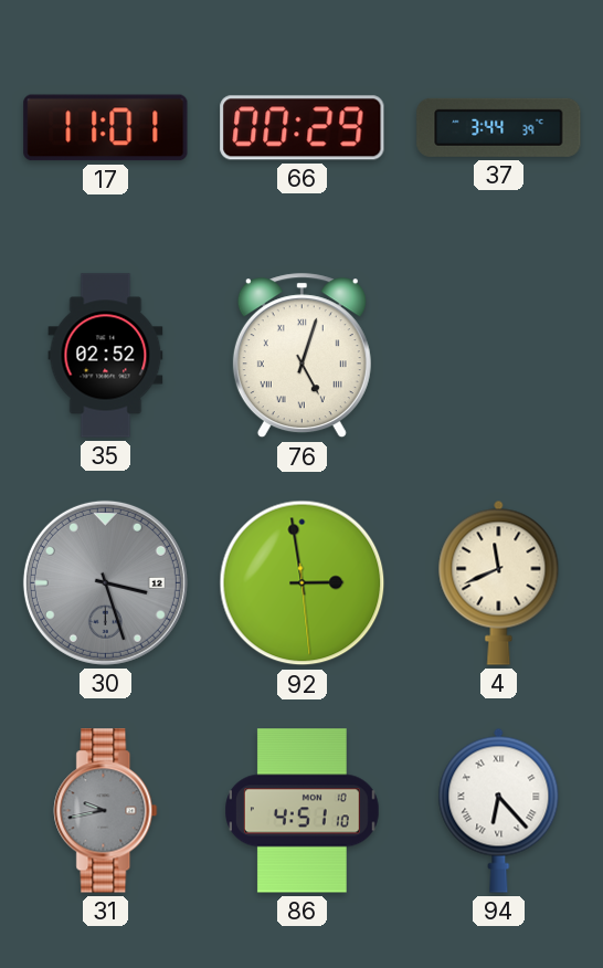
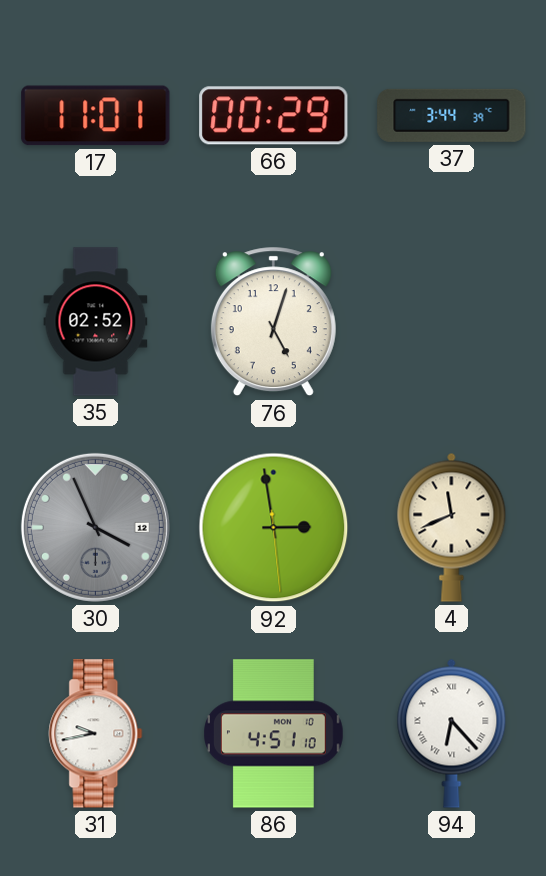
76 numerals: Roman -> Arabic (273, 322)
30: 3:27 -> 3:56 (95, 527)
31 dial: grey -> white (96, 734)
